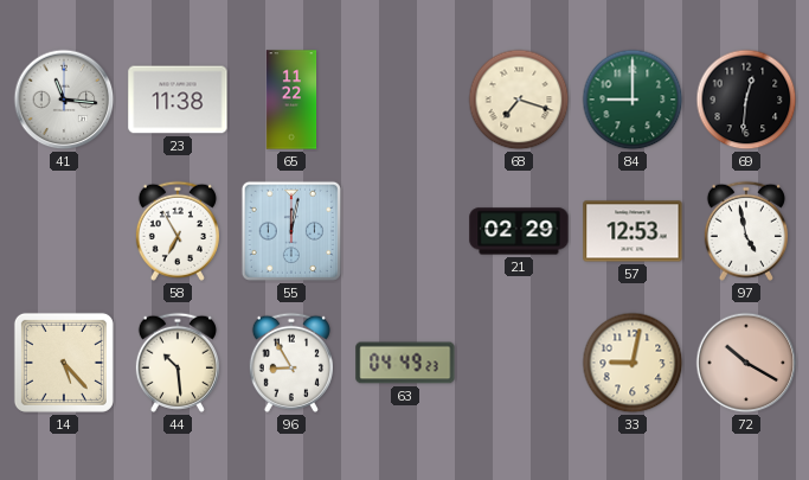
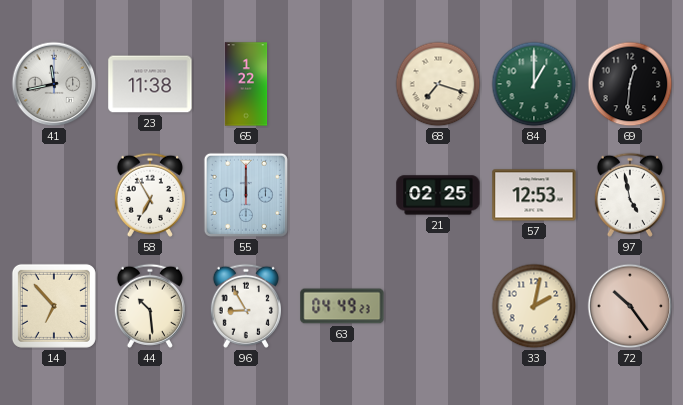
41: 11:16 -> 11:43 (54, 84)
65: 11:22 -> 1:22 (246, 84)
84: 9:00 -> 1:00 (534, 84)
55: 12:02 -> 12:00 (246, 195)
21: 02:29 -> 02:25 (438, 195)
14: 5:23 -> 6:53 (54, 306)
33: 9:02 -> 2:02 (534, 306)
72: 10:20 -> 10:24 (630, 306)
